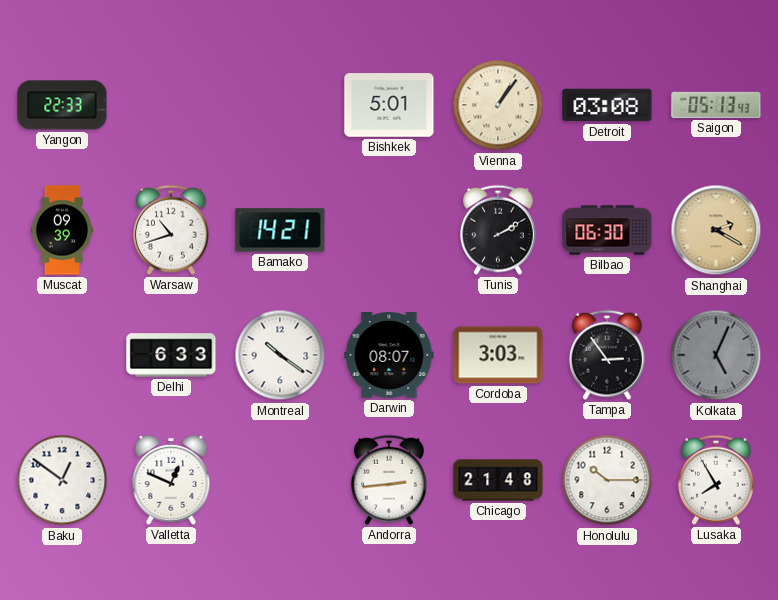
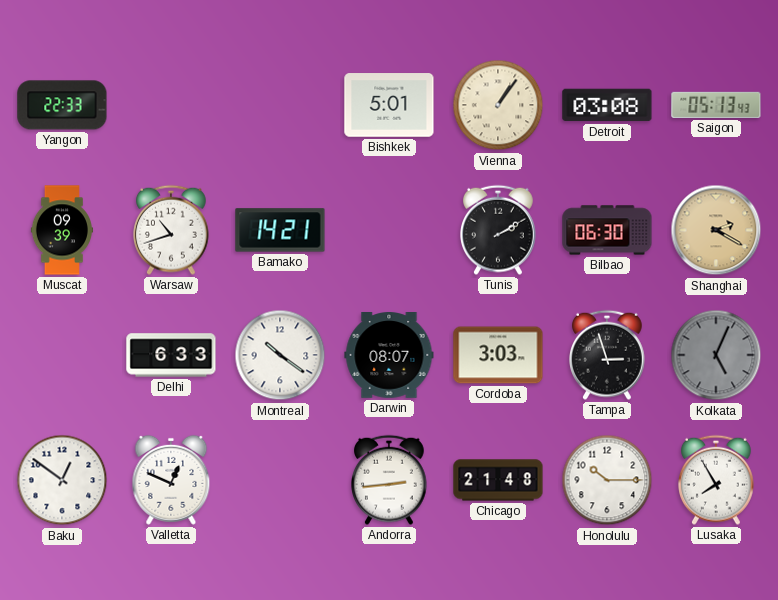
Tampa: 2:54 -> 2:57 (608, 355)
